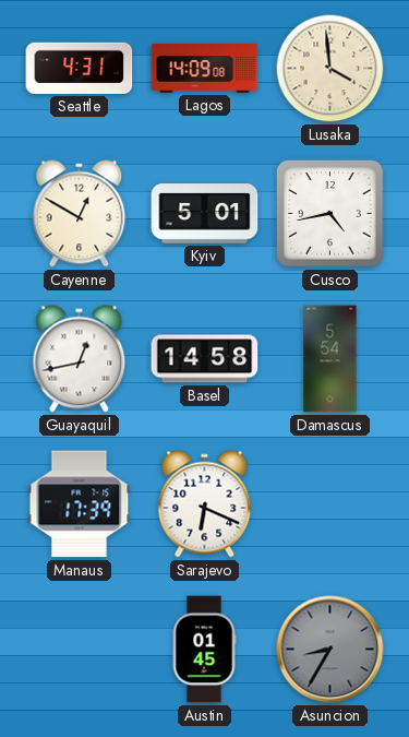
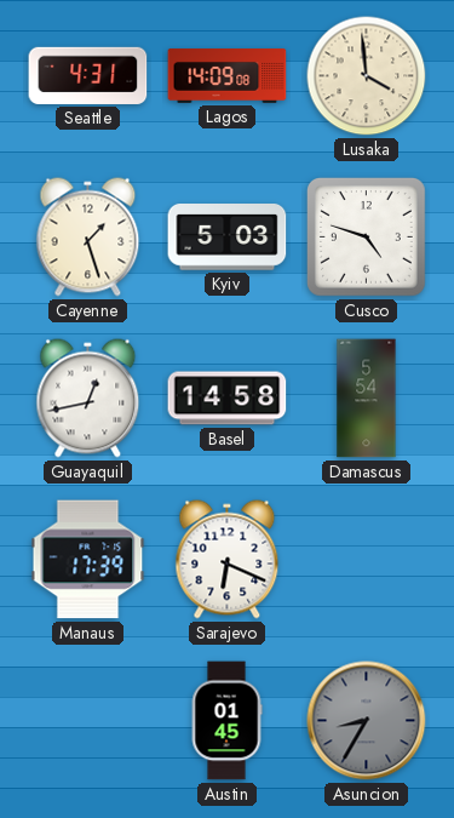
Cayenne: 12:50 -> 1:27 (88, 238)
Kyiv: 5:01 -> 5:03 (228, 238)
Cusco: 4:43 -> 4:48 (367, 238)
